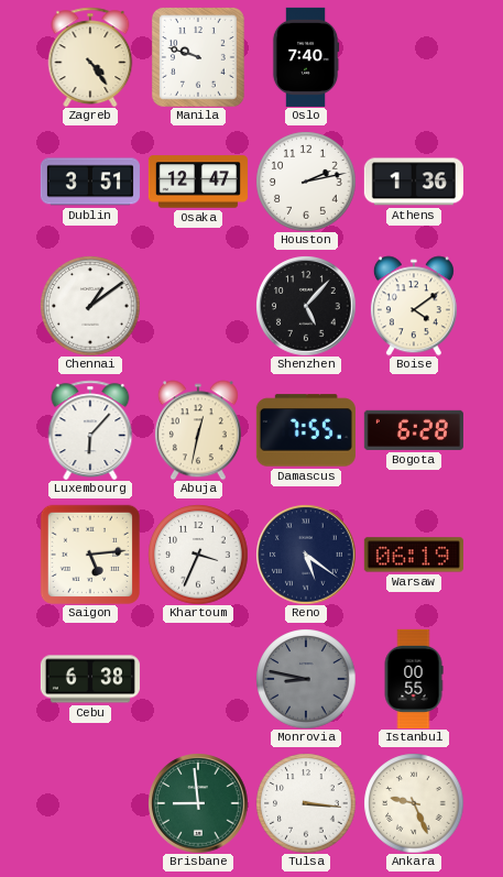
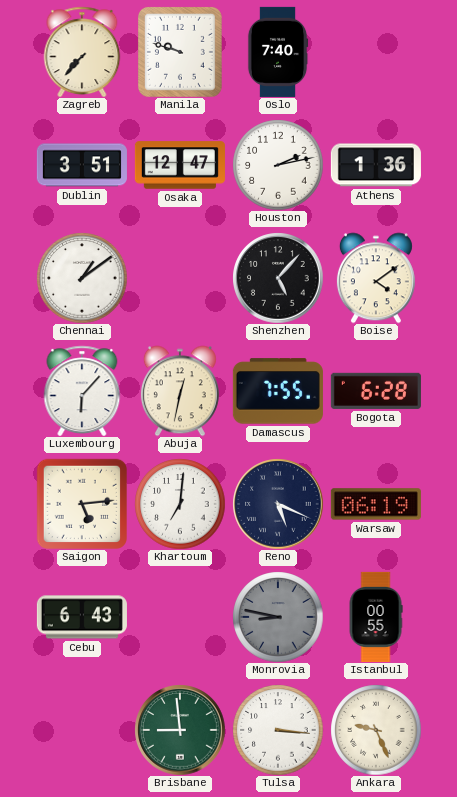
Zagreb: 4:24 -> 7:37 (82, 52)
Khartoum: 3:34 -> 7:01 (180, 504)
Reno: 5:21 -> 5:19 (278, 504)
Cebu: 6:38 -> 6:43 (82, 617)
